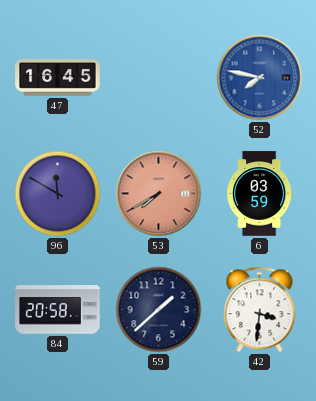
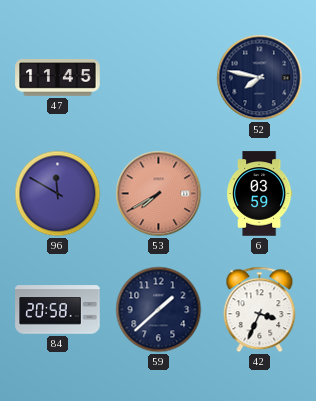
47: 16:45 -> 11:45 (58, 78)
52 dial: blue -> navy (260, 78)
42: 3:31 -> 3:34 (260, 310)
